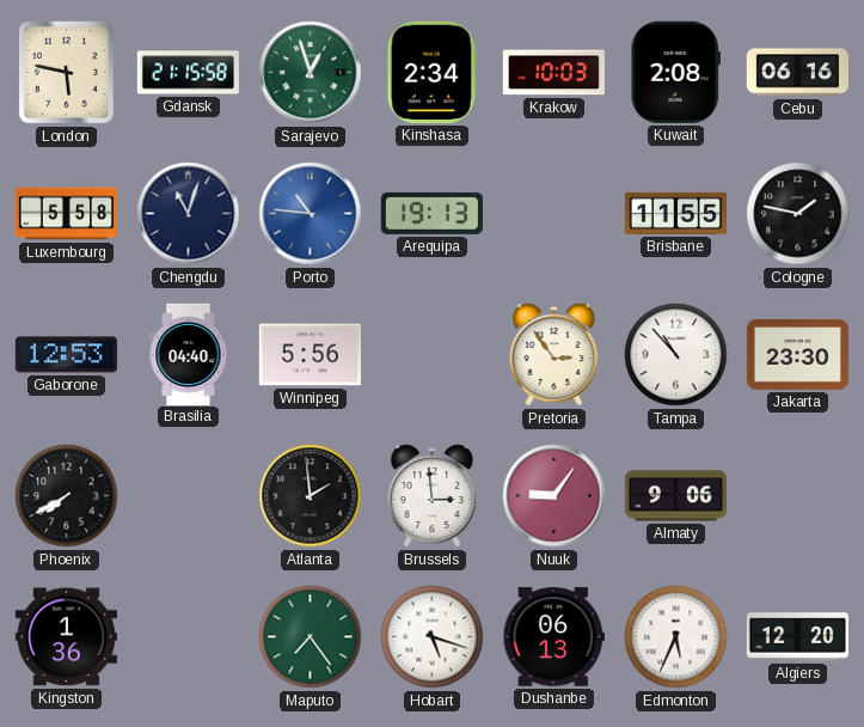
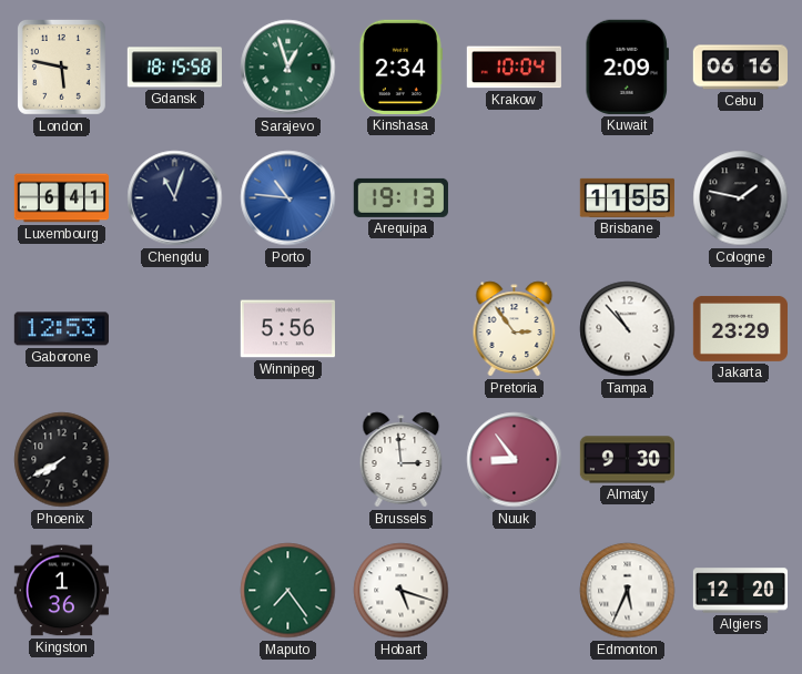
Gdansk: 21:15 -> 18:15 (174, 68)
Krakow: 10:03 -> 10:04 (514, 68)
Kuwait: 2:08 -> 2:09 (627, 67)
Luxembourg: 5:58 -> 6:41 (61, 198)
Brasilia: 04:40 -> none (189, 354)
Jakarta: 23:30 -> 23:29 (740, 328)
Atlanta: 1:59 -> none (311, 496)
Nuuk: 9:06 -> 8:54 (515, 460)
Almaty: 9:06 -> 9:30 (627, 460)
Dushanbe: 06:13 -> none (553, 637)
